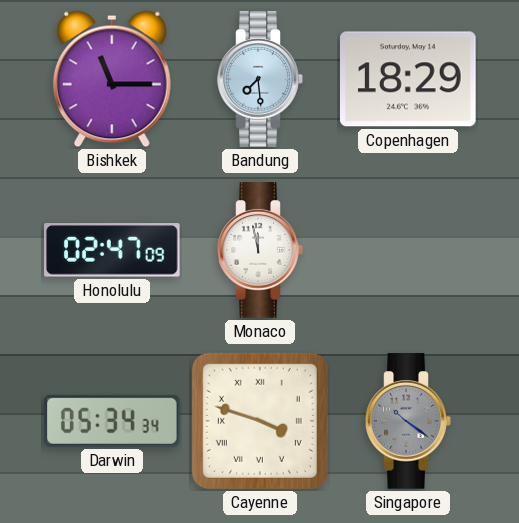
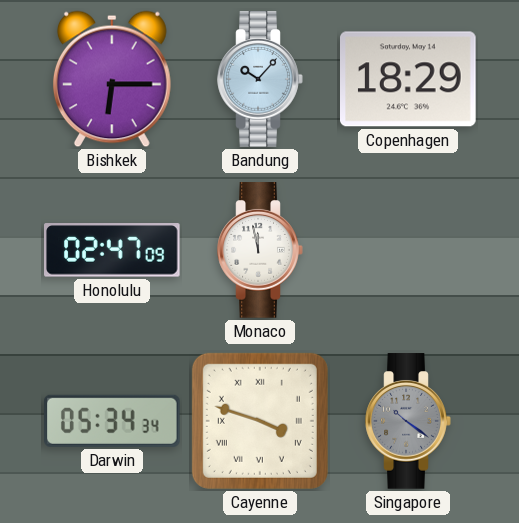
Bishkek: 11:15 -> 6:15 (112, 79)
Bandung: 7:29 -> 10:07 (260, 79)
